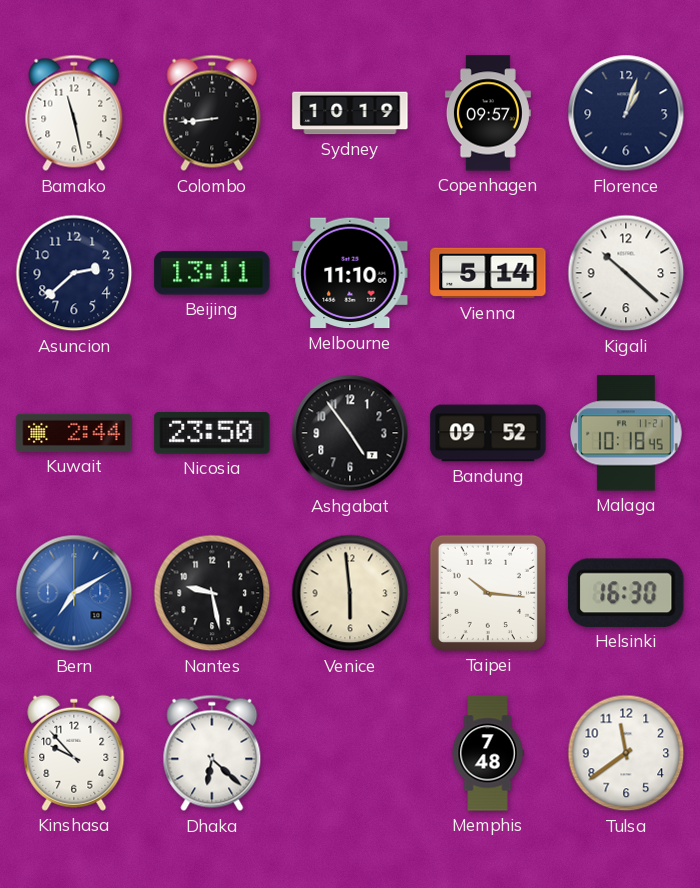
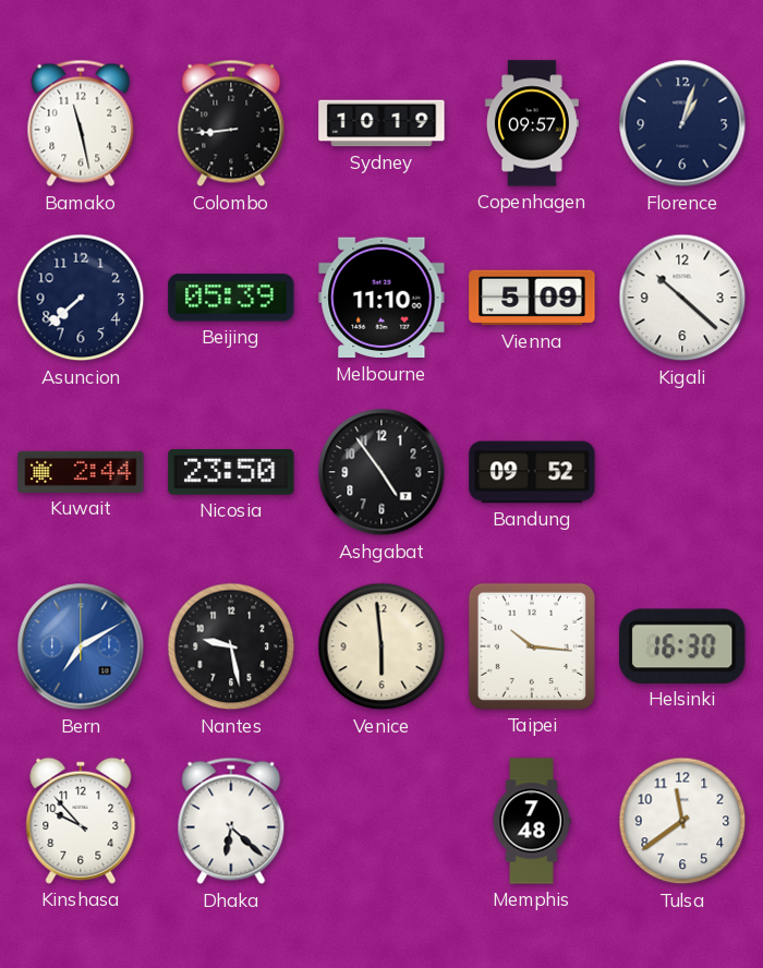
Asuncion: 2:38 -> 7:38 (81, 298)
Beijing: 13:11 -> 05:39 (231, 298)
Vienna: 5:14 -> 5:09 (532, 298)
Malaga: 10:18 -> none (627, 433)
